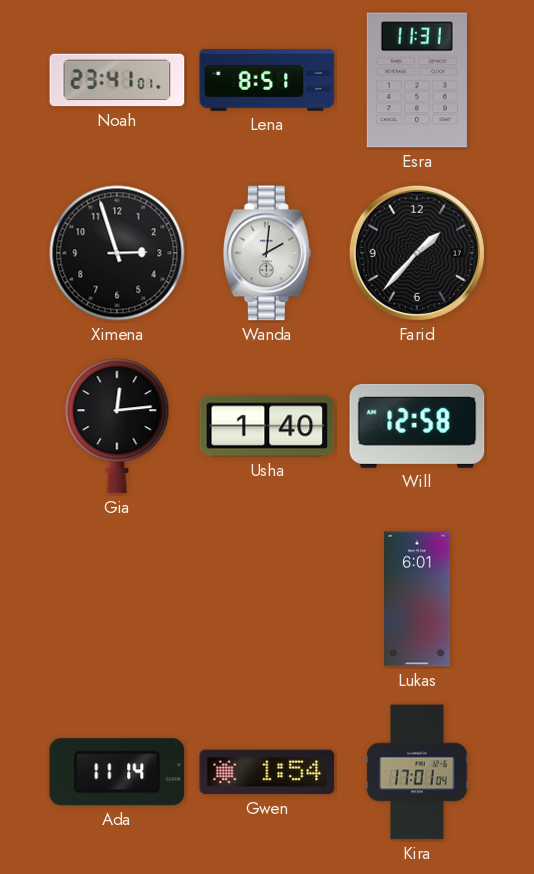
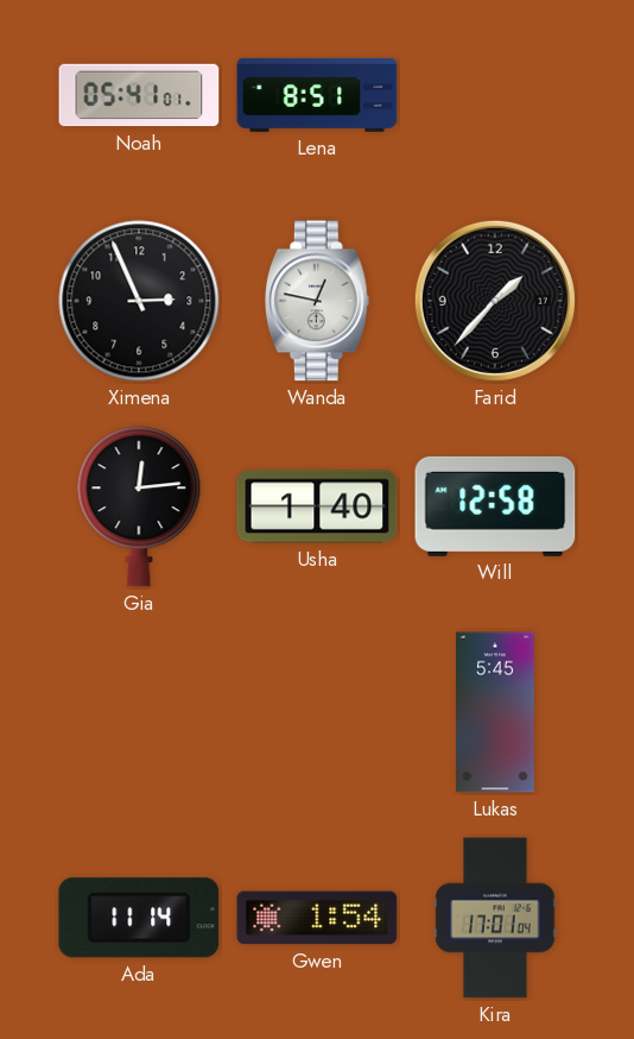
Noah: 23:41 -> 05:41 (139, 95)
Esra: 11:31 -> none (417, 80)
Ximena: 2:57 -> 2:56 (139, 301)
Wanda: 2:01 -> 12:47 (317, 301)
Lukas: 6:01 -> 5:45 (495, 712)
